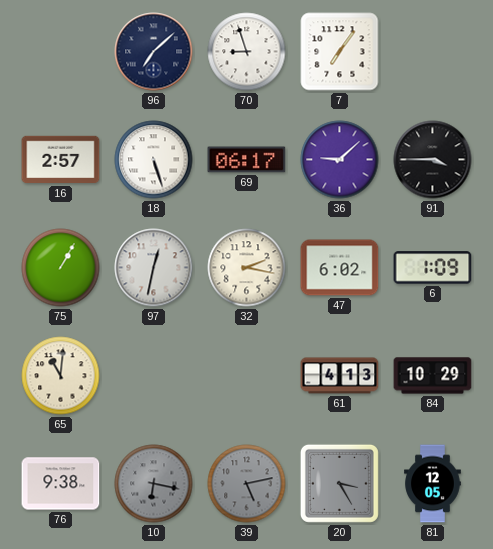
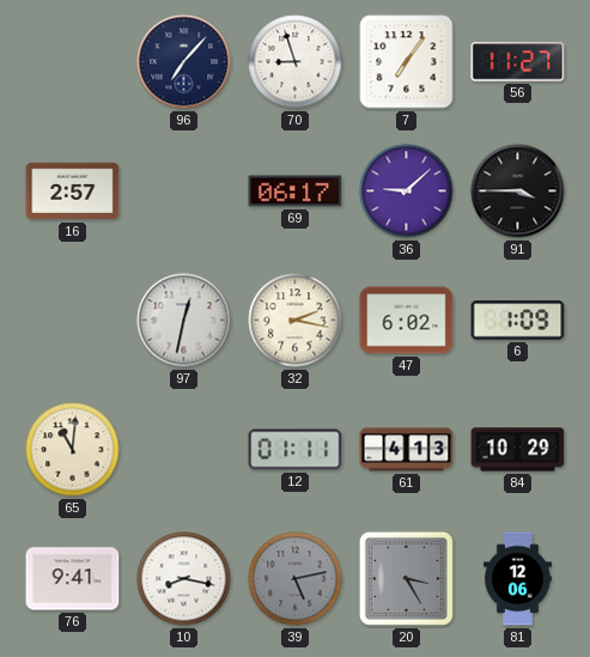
96: 7:08 -> 7:07 (184, 62)
56: none -> 11:27 (518, 62)
18: 5:27 -> none (154, 160)
75: 1:05 -> none (61, 268)
12: none -> 01:11 (296, 450)
76: 9:38 -> 9:41 (73, 579)
10: 6:17 -> 8:17 (184, 579)
10 dial: grey -> white (184, 579)
81: 12:05 -> 12:06 (518, 579)
